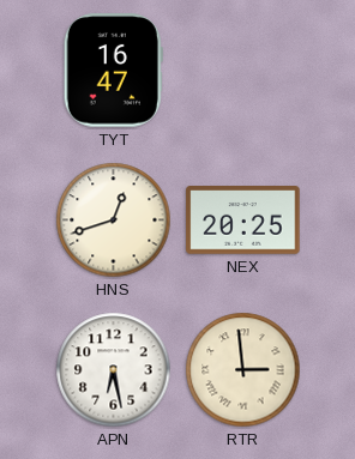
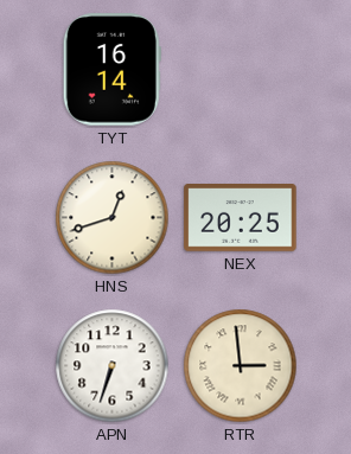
TYT: 16:47 -> 16:14 (111, 70)
APN: 6:28 -> 6:33 (113, 366)
